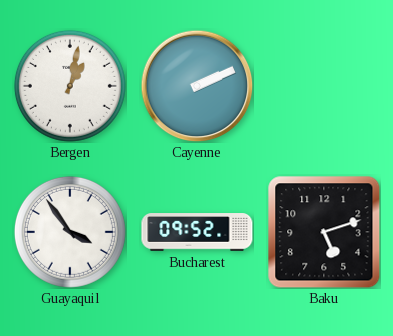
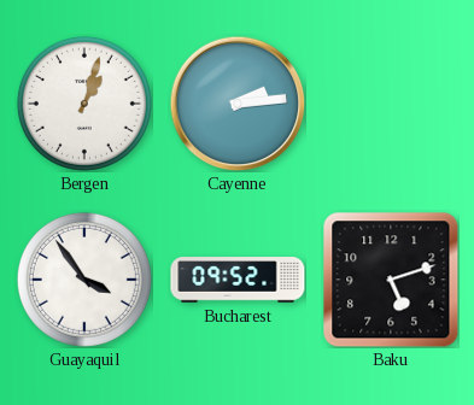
Bergen: 1:02 -> 1:03 (84, 104)
Cayenne: 2:11 -> 2:14 (238, 104)
